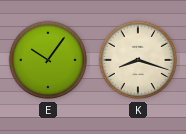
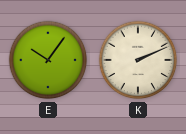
K: 8:18 -> 2:11 (138, 60)
